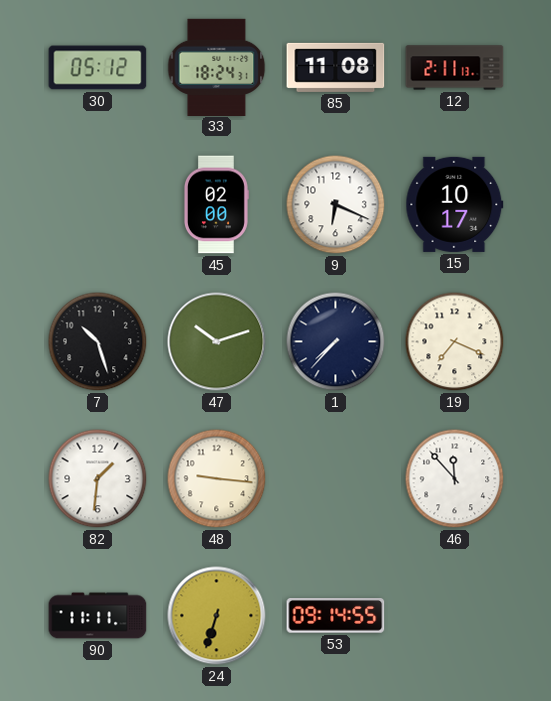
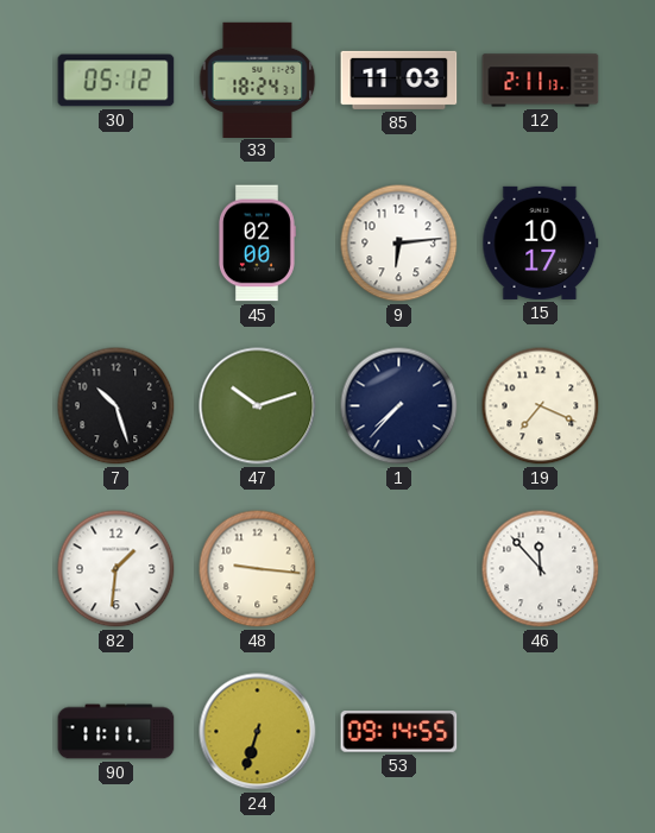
85: 11:08 -> 11:03 (399, 80)
9: 6:19 -> 6:14 (399, 244)
